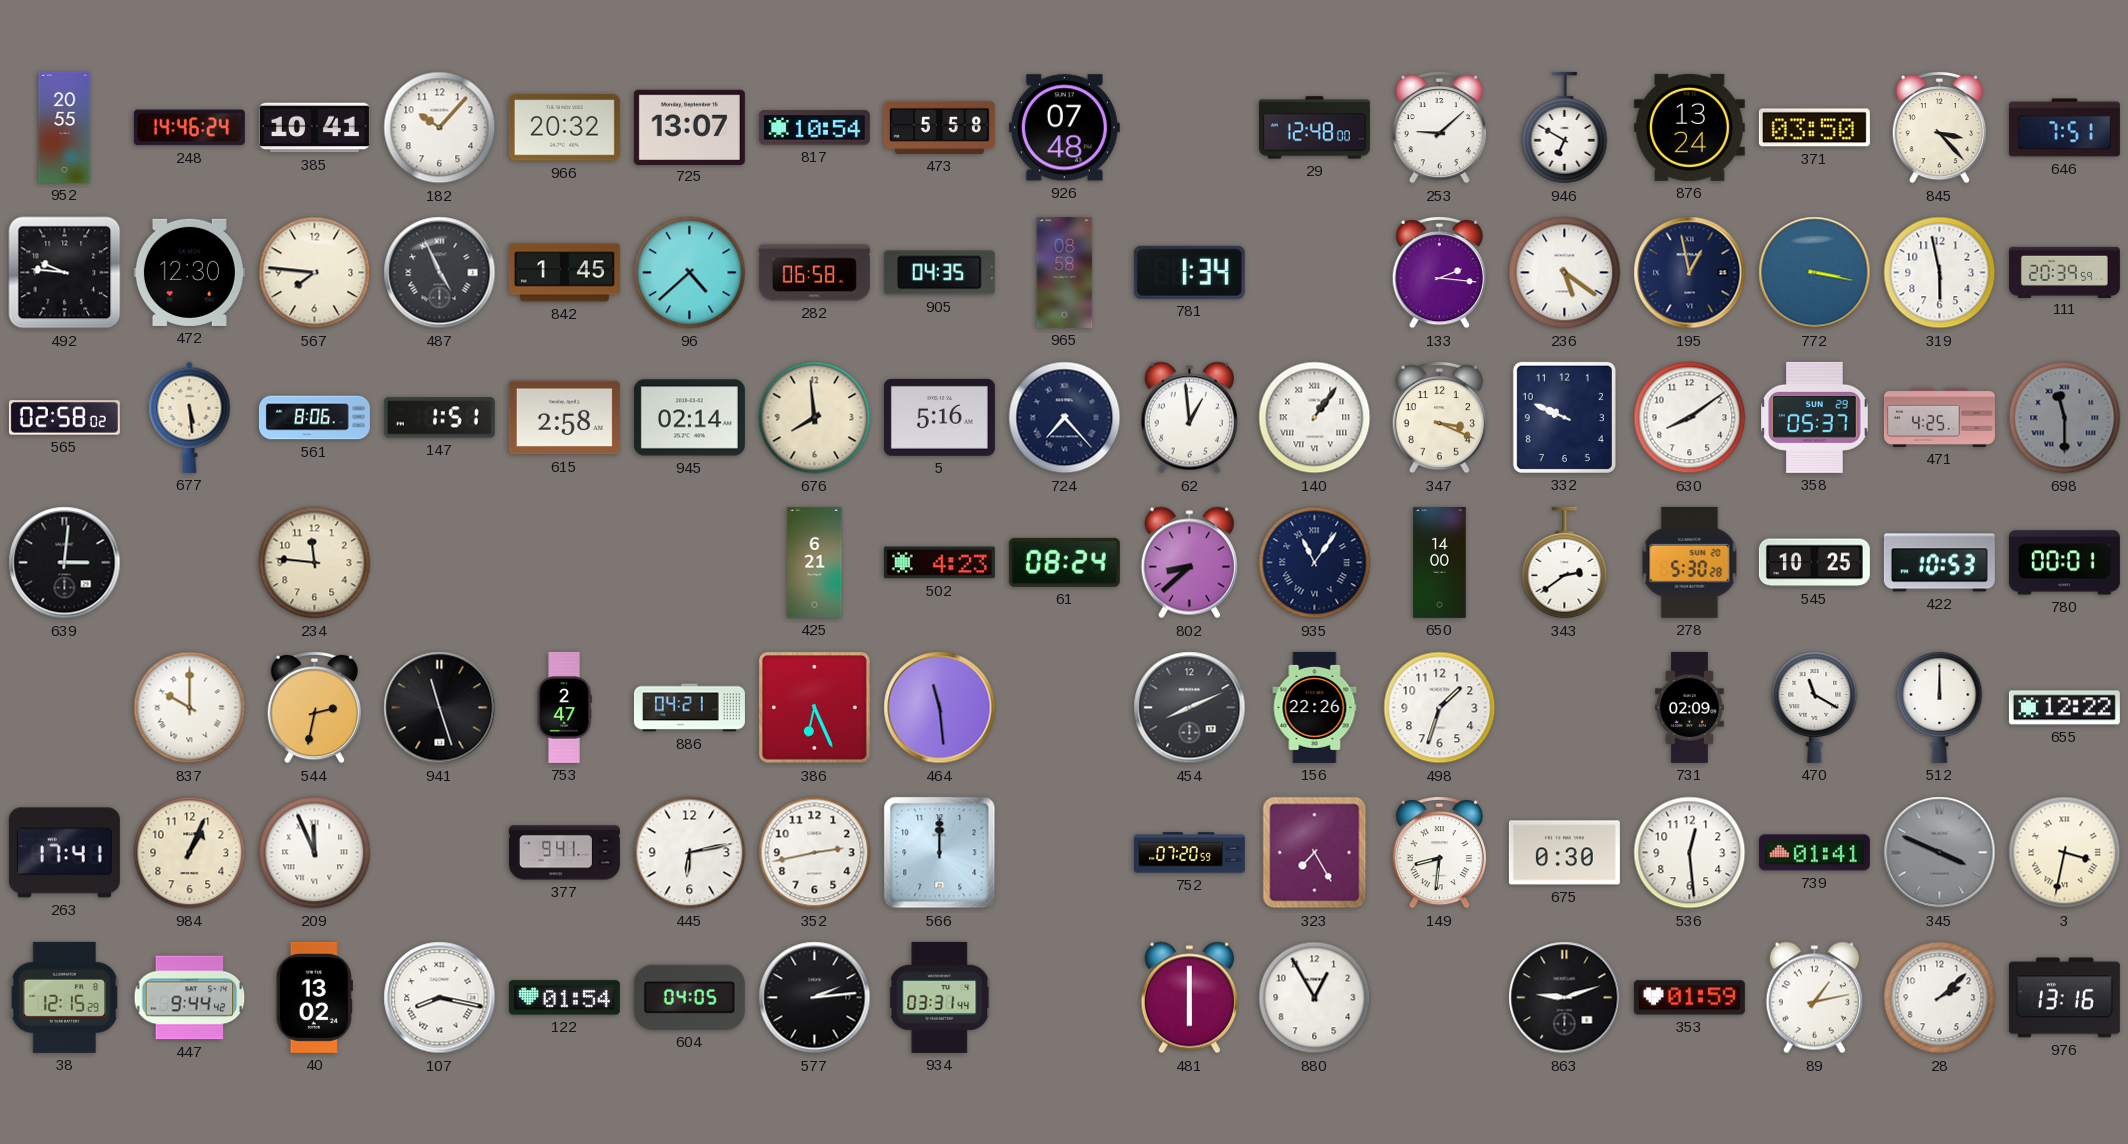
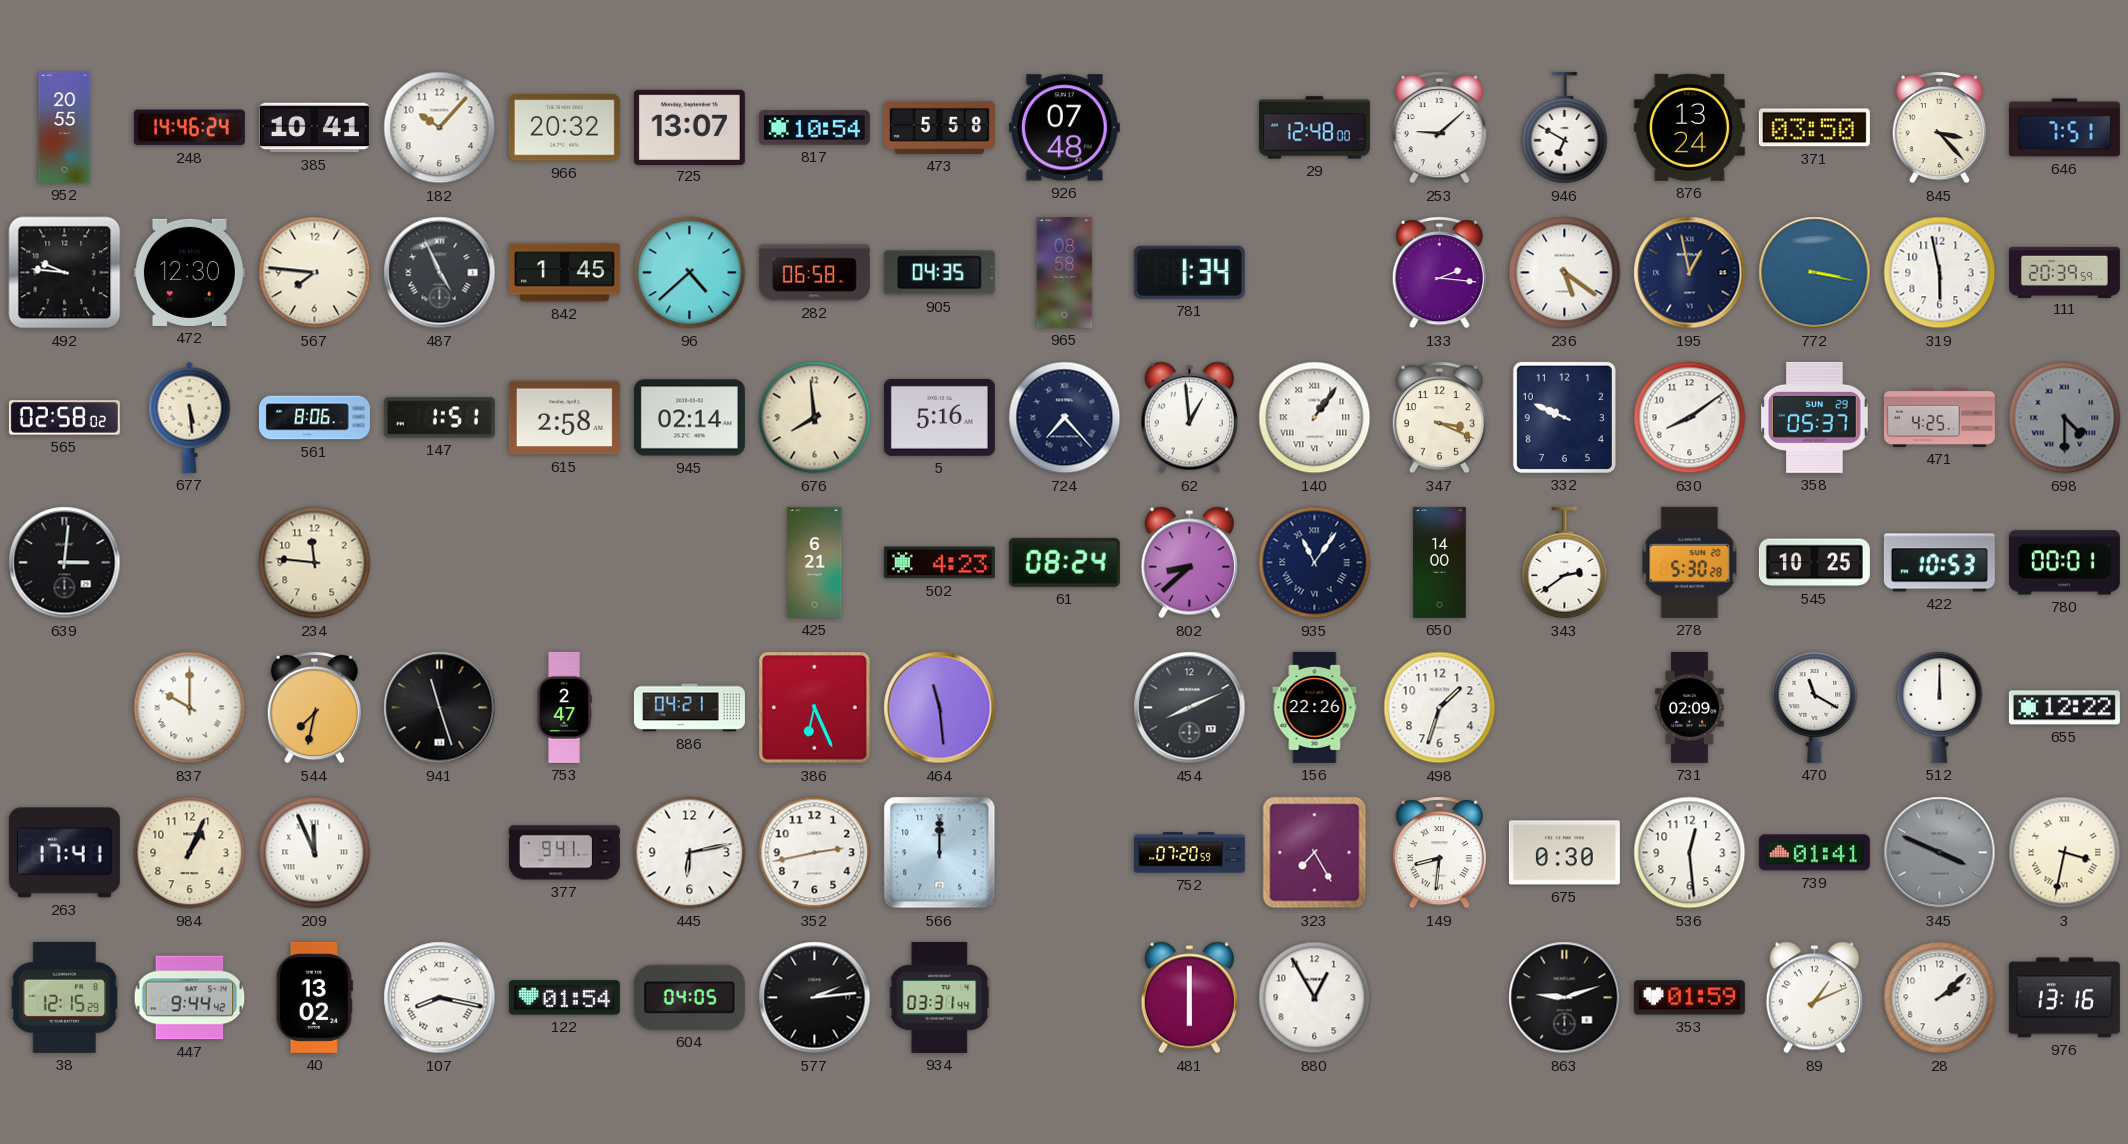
698: 11:30 -> 4:30 (2065, 418)
544: 2:32 -> 7:32 (314, 708)
89: 1:13 -> 1:11 (1814, 998)
